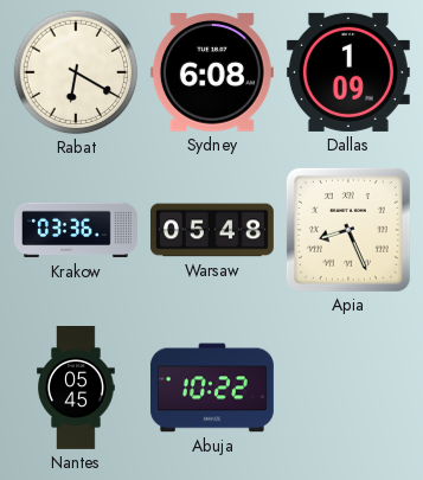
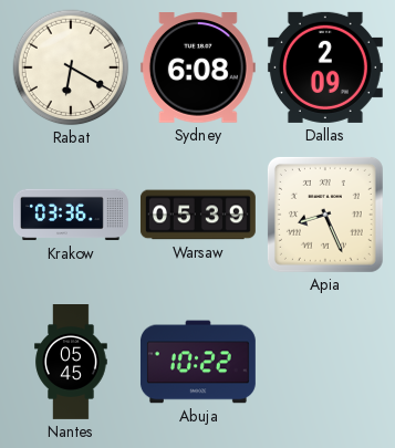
Dallas: 1:09 -> 2:09 (325, 67)
Warsaw: 05:48 -> 05:39 (198, 215)
